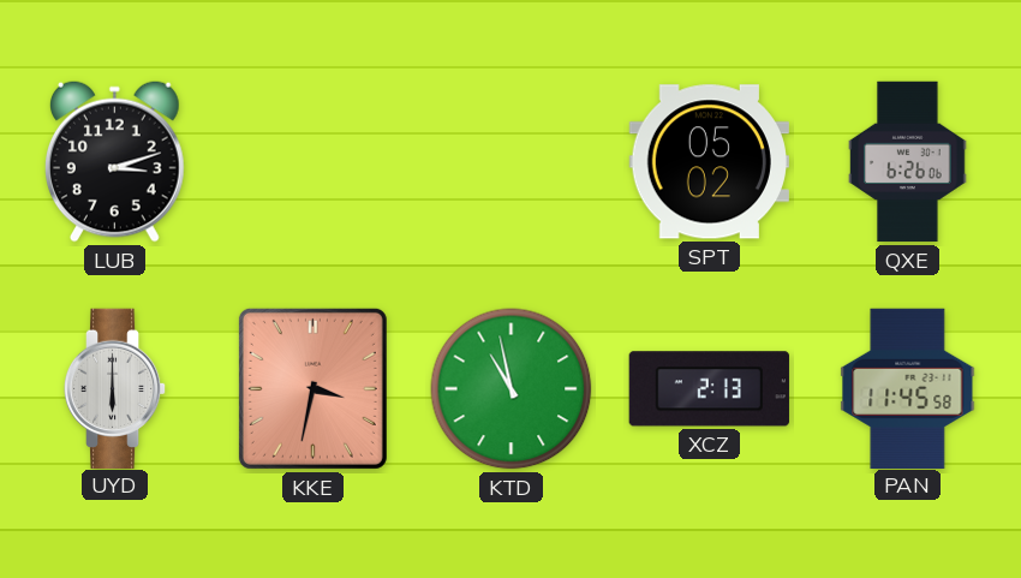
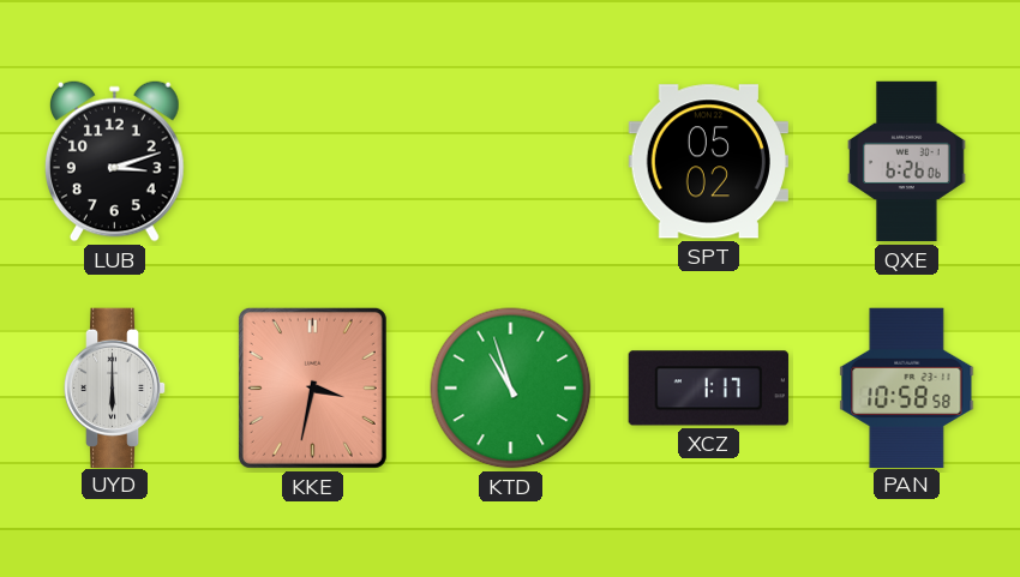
KTD: 10:58 -> 10:57 (511, 389)
XCZ: 2:13 -> 1:17 (708, 389)
PAN: 11:45 -> 10:58 (907, 387)
